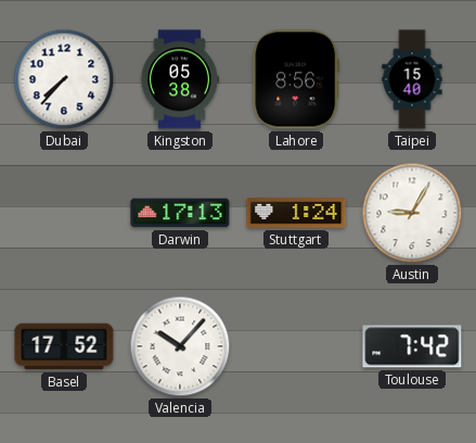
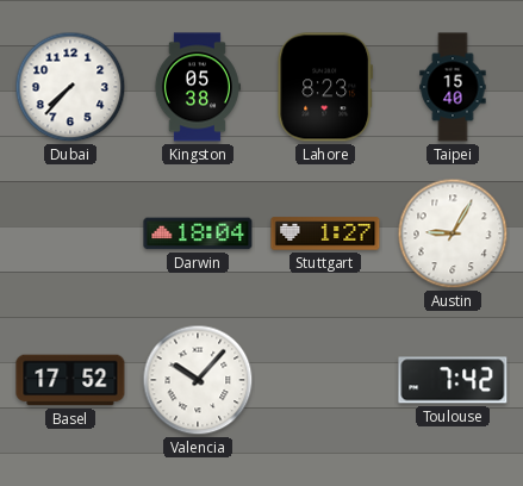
Lahore: 8:56 -> 8:23 (325, 87)
Darwin: 17:13 -> 18:04 (198, 233)
Stuttgart: 1:24 -> 1:27 (325, 233)
